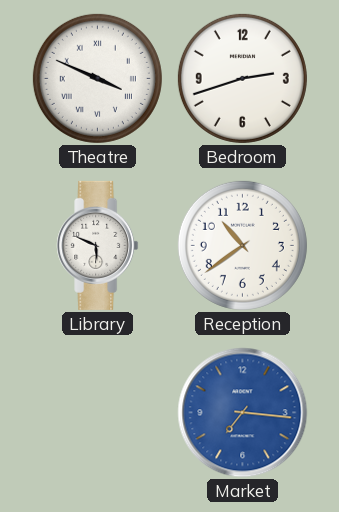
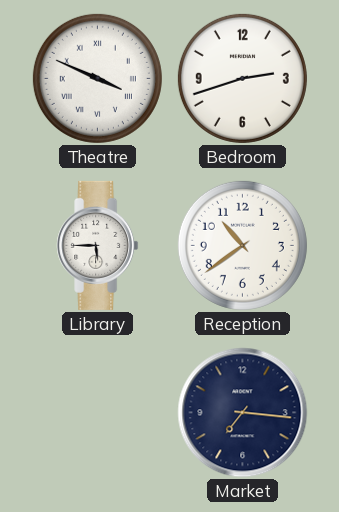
Library: 5:49 -> 5:45 (98, 245)
Market dial: blue -> navy (243, 413)
